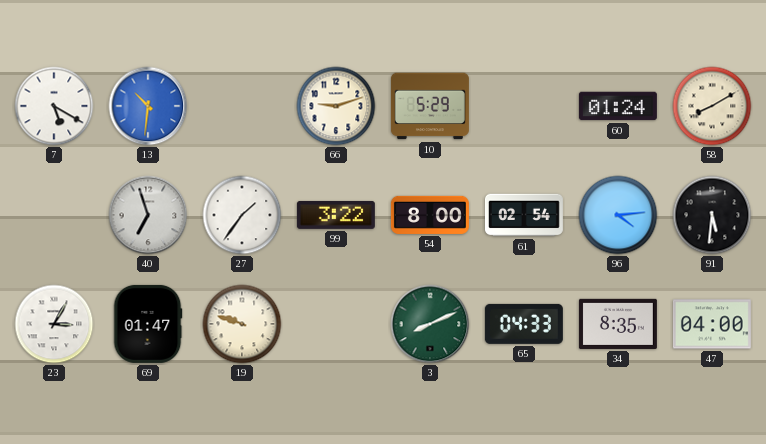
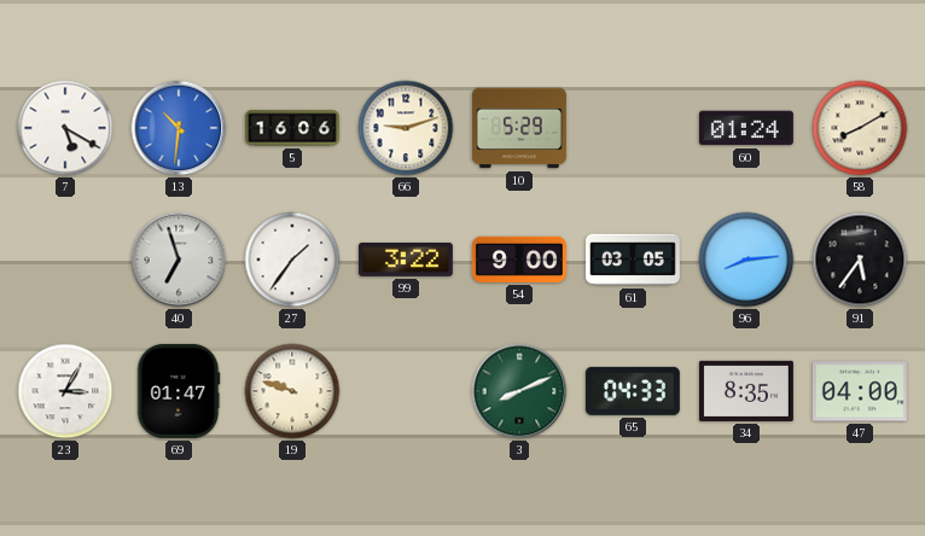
5: none -> 16:06 (292, 128)
54: 8:00 -> 9:00 (519, 260)
61: 02:54 -> 03:05 (633, 260)
96: 4:14 -> 8:14 (746, 260)
91: 5:31 -> 5:36 (860, 260)
